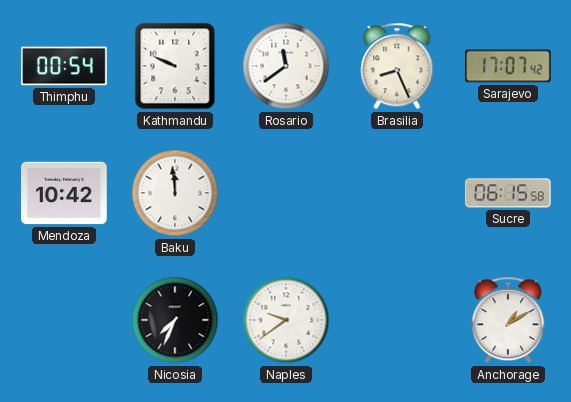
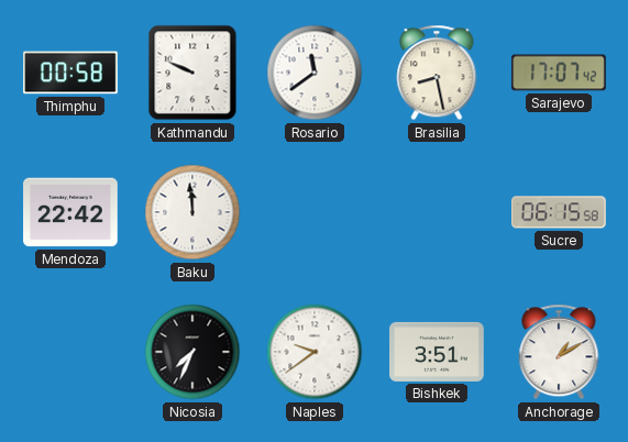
Thimphu: 00:54 -> 00:58 (70, 73)
Brasilia: 8:26 -> 8:28 (437, 73)
Mendoza: 10:42 -> 22:42 (70, 212)
Bishkek: none -> 3:51 (437, 352)
